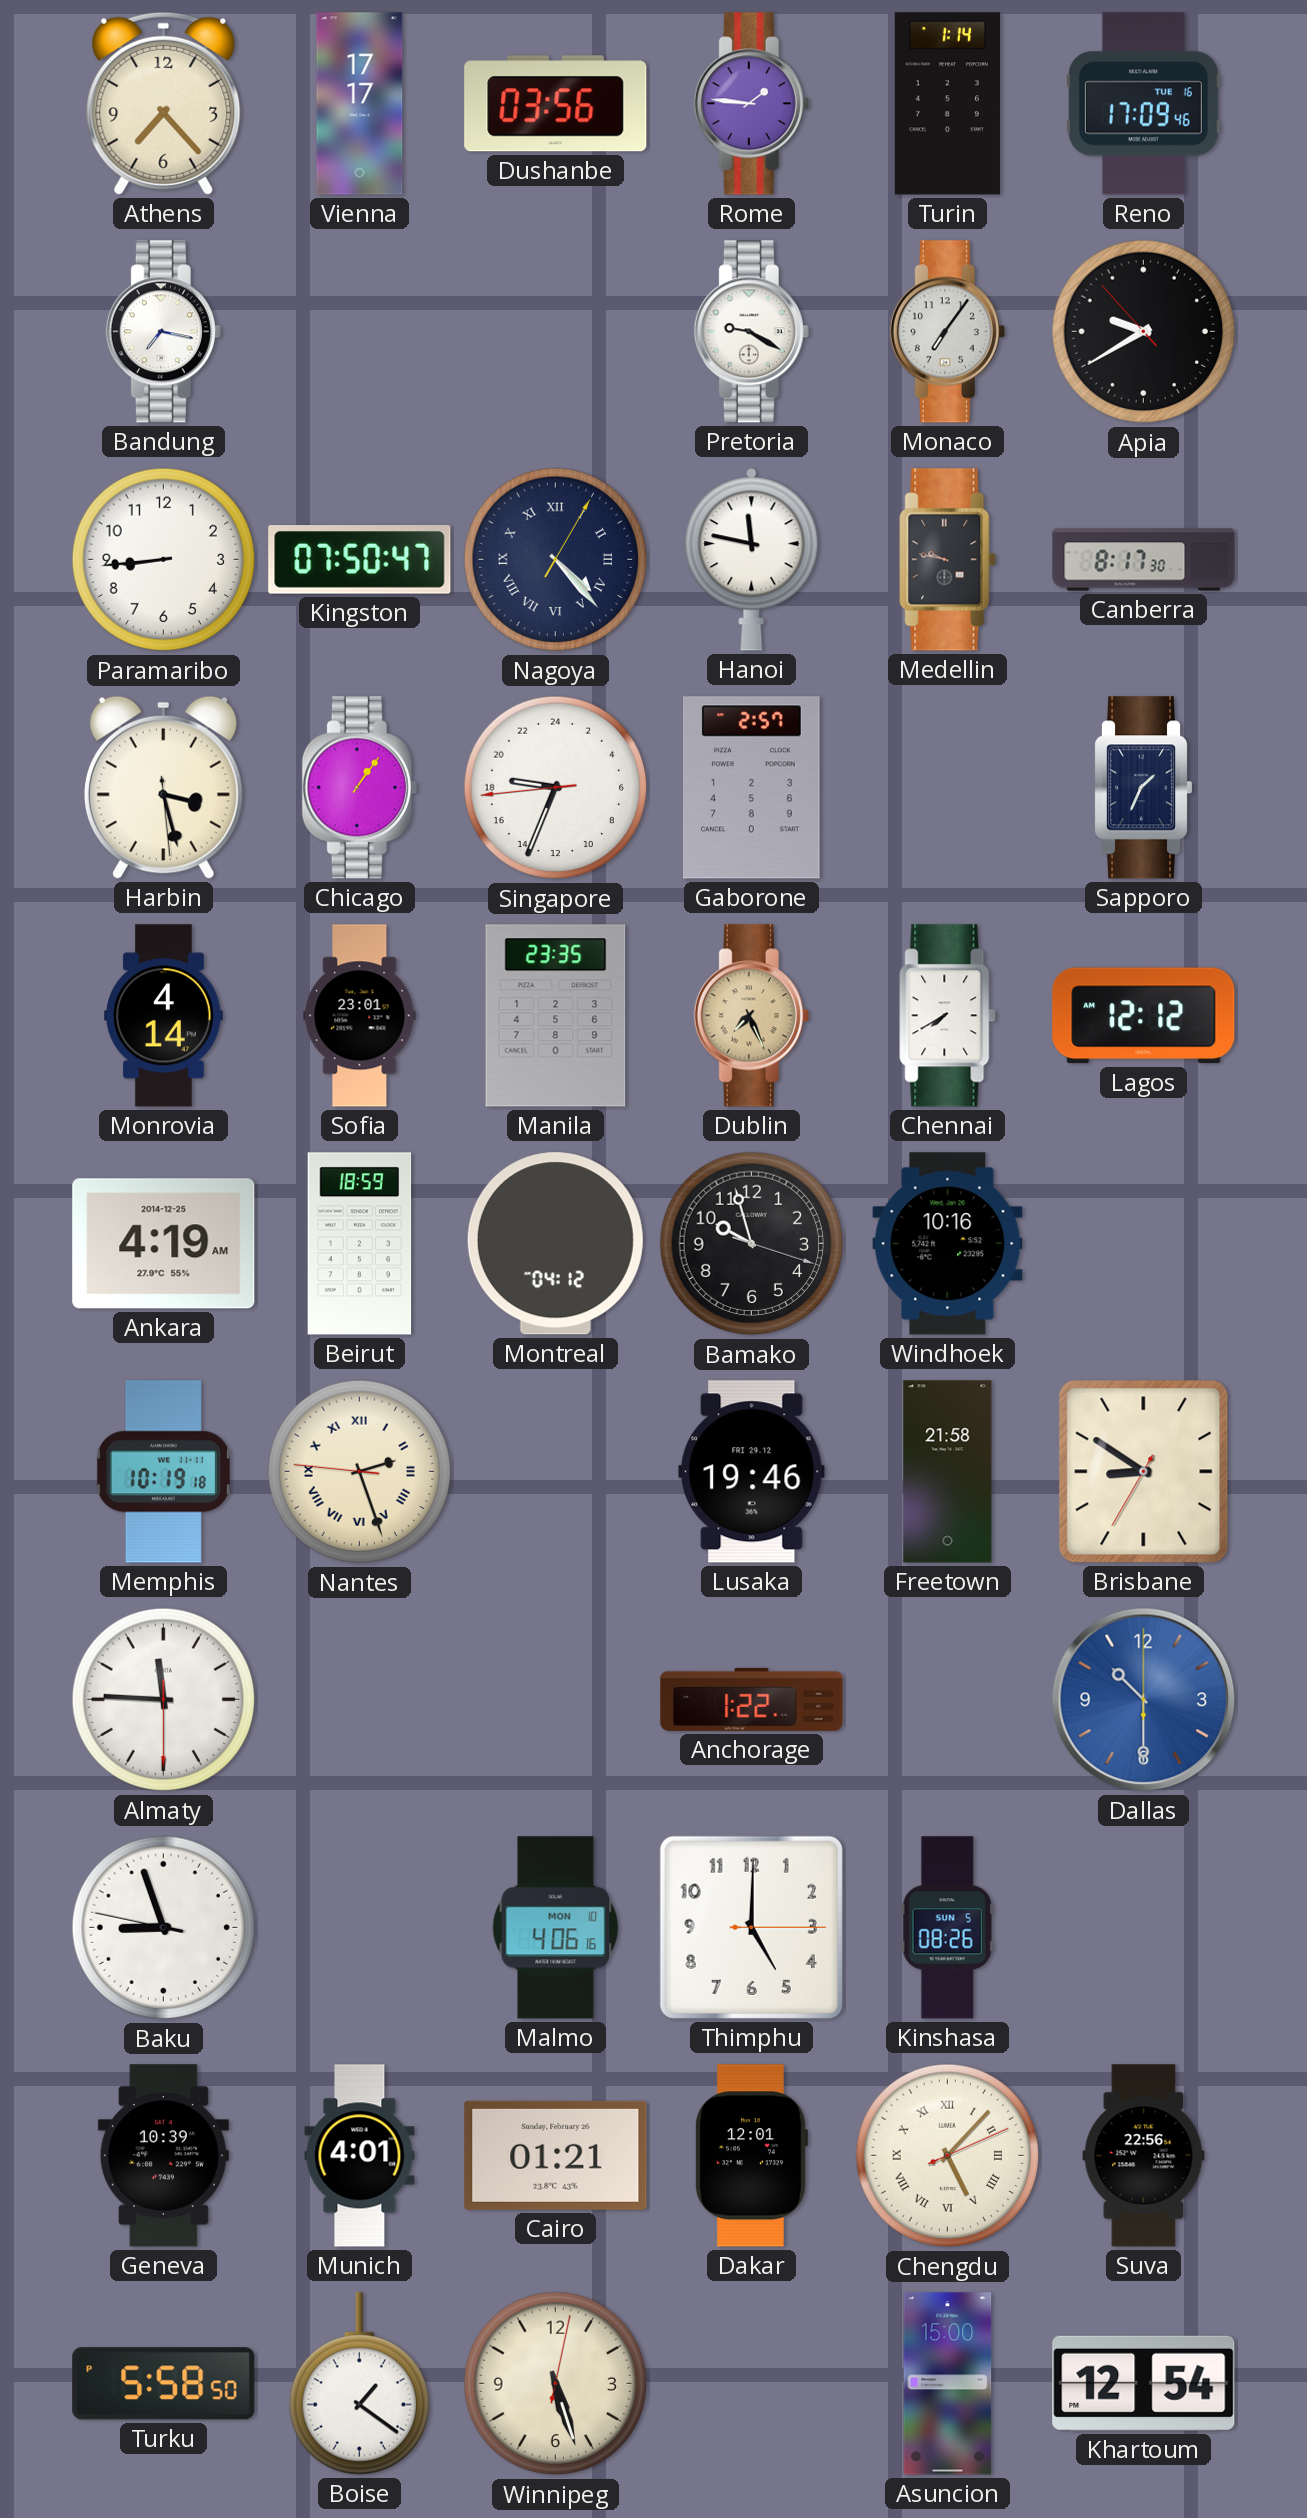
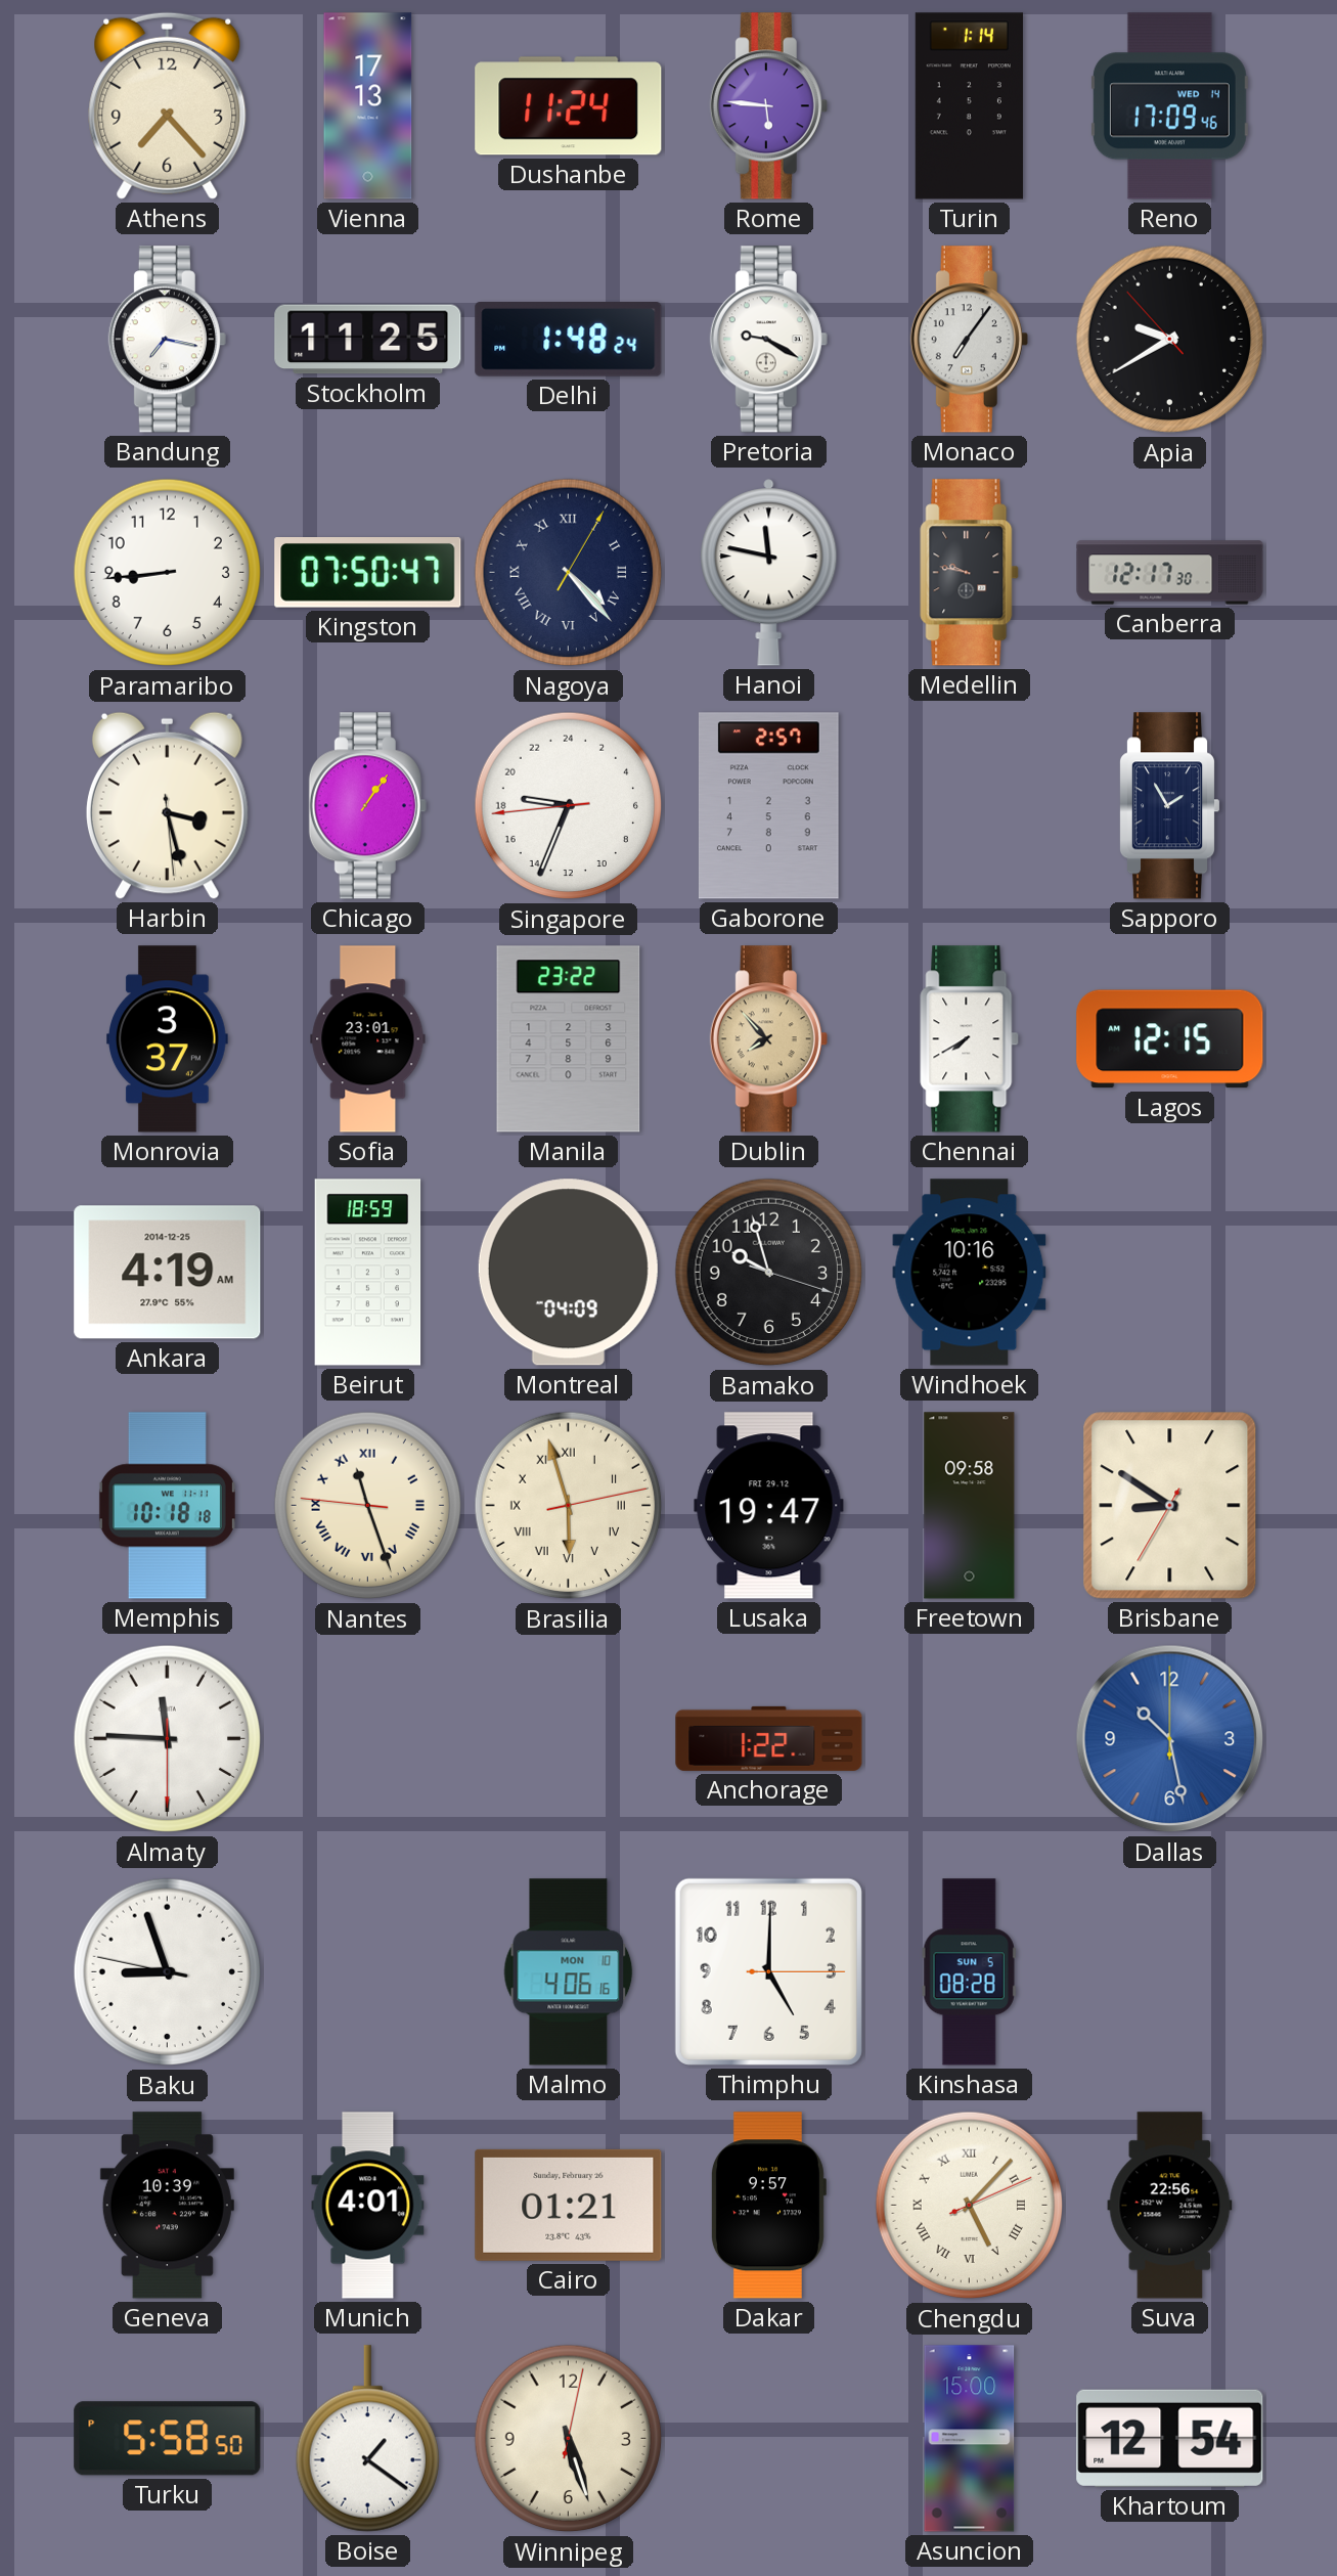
Vienna: 17:17 -> 17:13 (368, 106)
Dushanbe: 03:56 -> 11:24 (569, 106)
Rome: 1:46 -> 5:46 (768, 106)
Reno date: TUE 16 -> WED 14 (1169, 106)
Stockholm: none -> 11:25 (368, 340)
Delhi: none -> 1:48 (569, 340)
Canberra: 8:17 -> 12:17 (1170, 573)
Sapporo: 1:34 -> 1:55 (1169, 806)
Monrovia: 4:14 -> 3:37 (168, 1039)
Manila: 23:35 -> 23:22 (569, 1039)
Dublin: 7:26 -> 7:53 (768, 1039)
Lagos: 12:12 -> 12:15 (1170, 1039)
Montreal: 04:12 -> 04:09 (568, 1273)
Memphis: 10:19 -> 10:18 (167, 1506)
Nantes: 2:26 -> 11:26 (368, 1506)
Brasilia: none -> 5:57 (569, 1506)
Lusaka: 19:46 -> 19:47 (769, 1506)
Freetown: 21:58 -> 09:58 (970, 1506)
Dallas: 10:30 -> 10:28 (1170, 1739)
Kinshasa: 08:26 -> 08:28 (969, 1972)
Dakar: 12:01 -> 9:57 (768, 2206)
